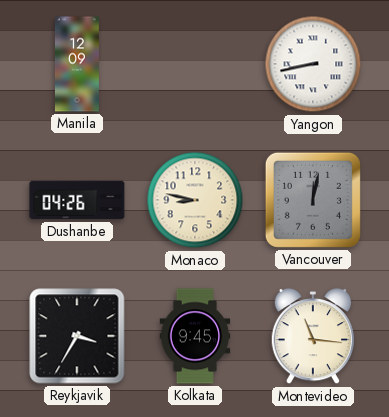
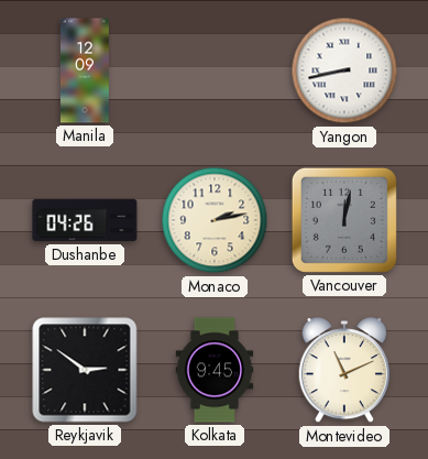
Monaco: 8:47 -> 2:13 (215, 220)
Reykjavik: 3:35 -> 2:51 (85, 370)
Montevideo: 11:16 -> 11:11 (343, 370)
